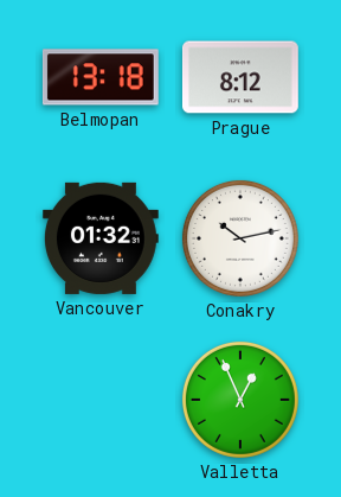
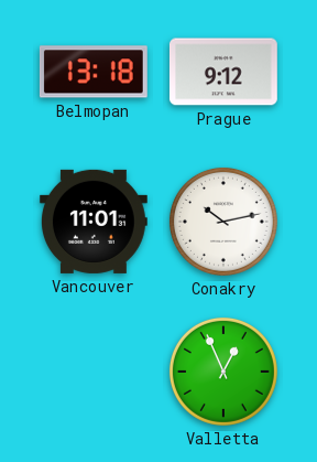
Prague: 8:12 -> 9:12 (223, 72)
Vancouver: 01:32 -> 11:01 (94, 222)
